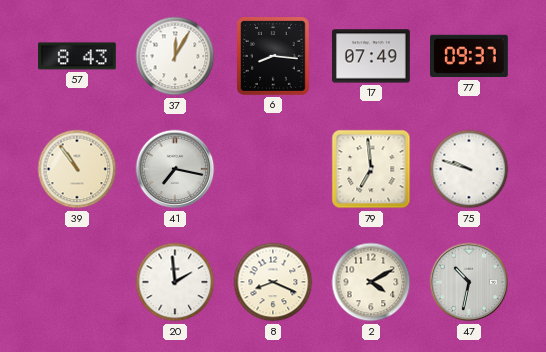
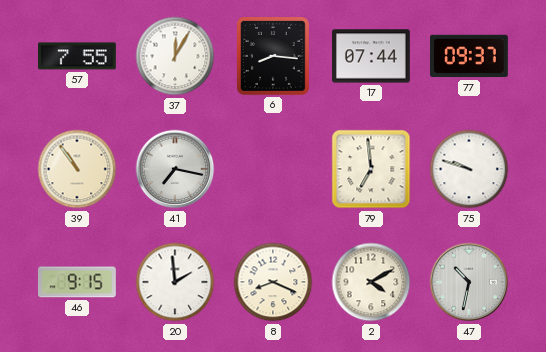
57: 8:43 -> 7:55 (78, 56)
17: 07:49 -> 07:44 (372, 56)
46: none -> 9:15 (78, 282)
